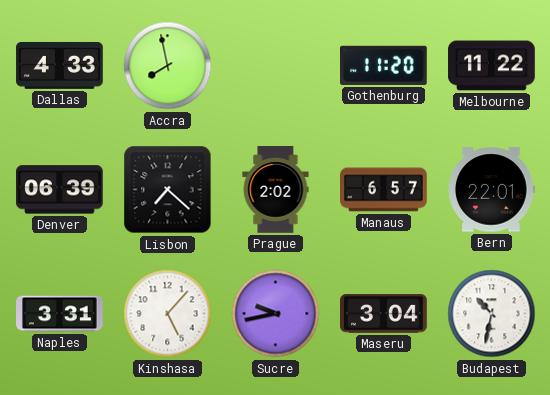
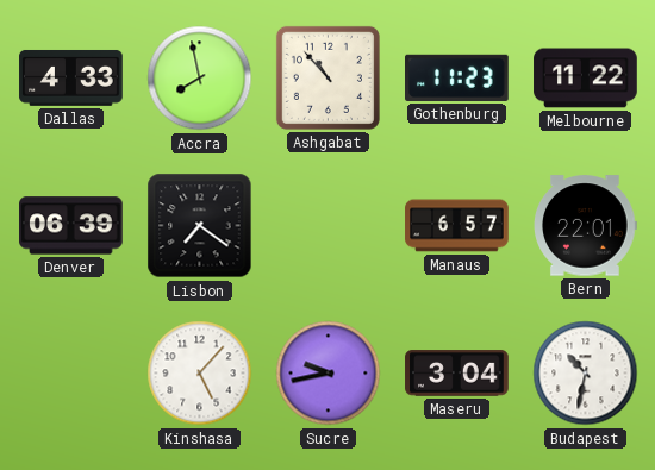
Ashgabat: none -> 10:53 (327, 77)
Gothenburg: 11:20 -> 11:23 (457, 77)
Lisbon: 7:22 -> 7:21 (200, 226)
Prague: 2:02 -> none (276, 190)
Naples: 3:31 -> none (60, 314)
